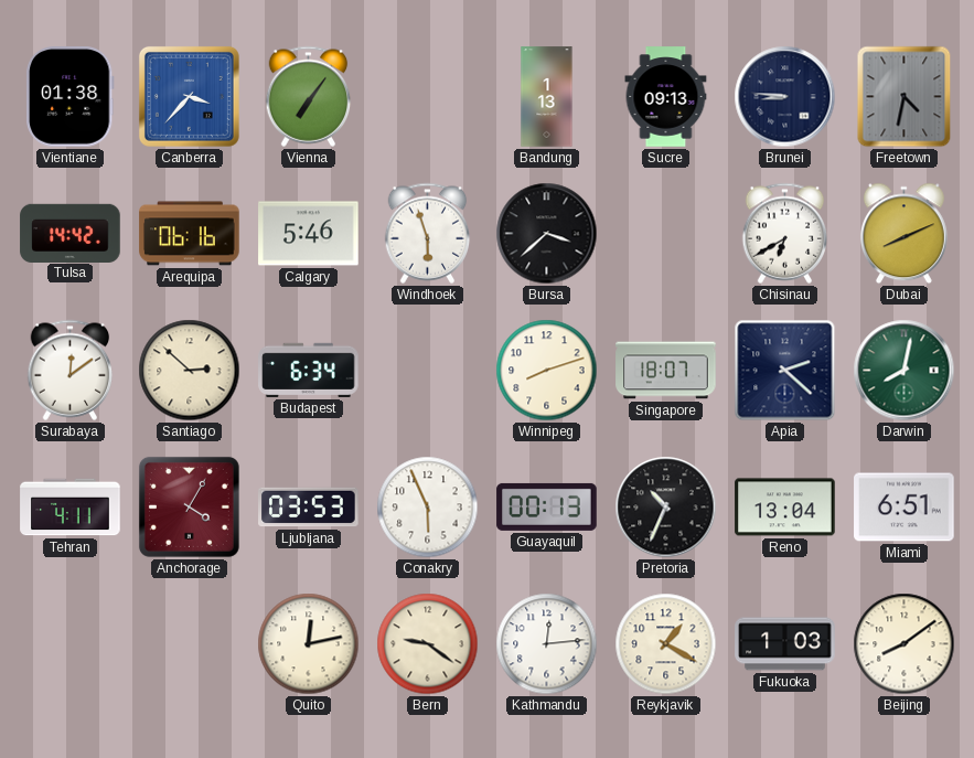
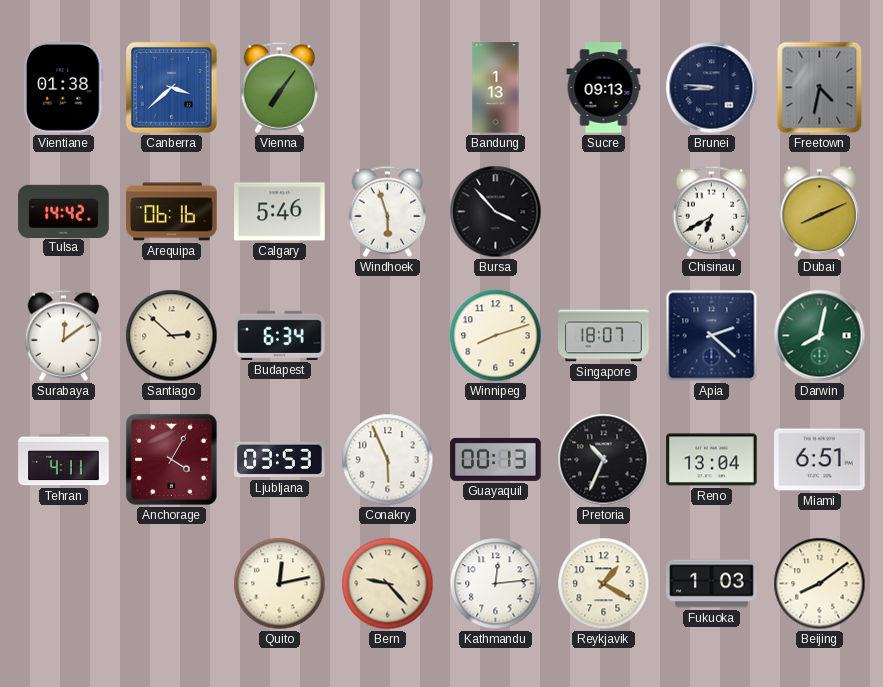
Canberra: 3:37 -> 3:38 (171, 87)
Bursa: 3:38 -> 3:53 (496, 212)
Bern: 9:21 -> 9:23 (388, 584)
